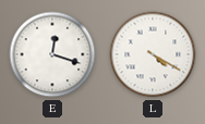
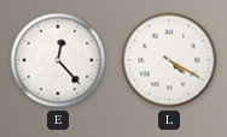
E: 12:18 -> 12:23 (58, 60)
